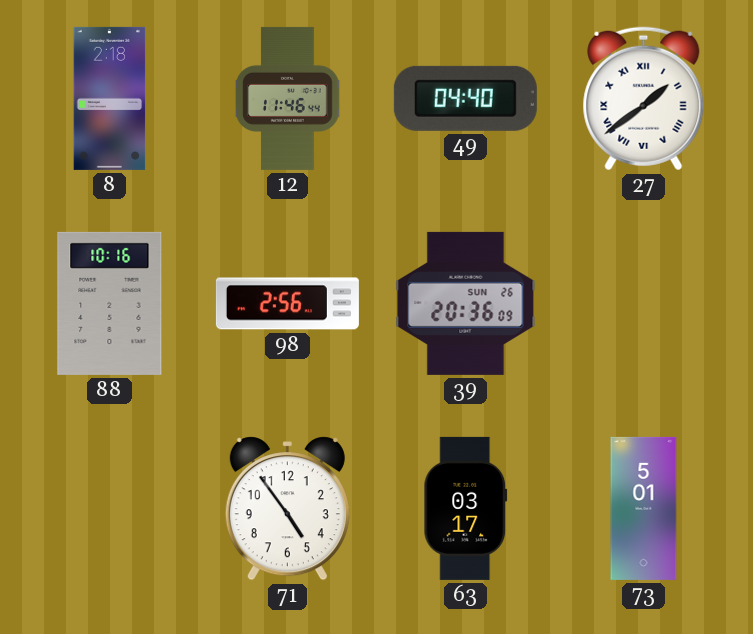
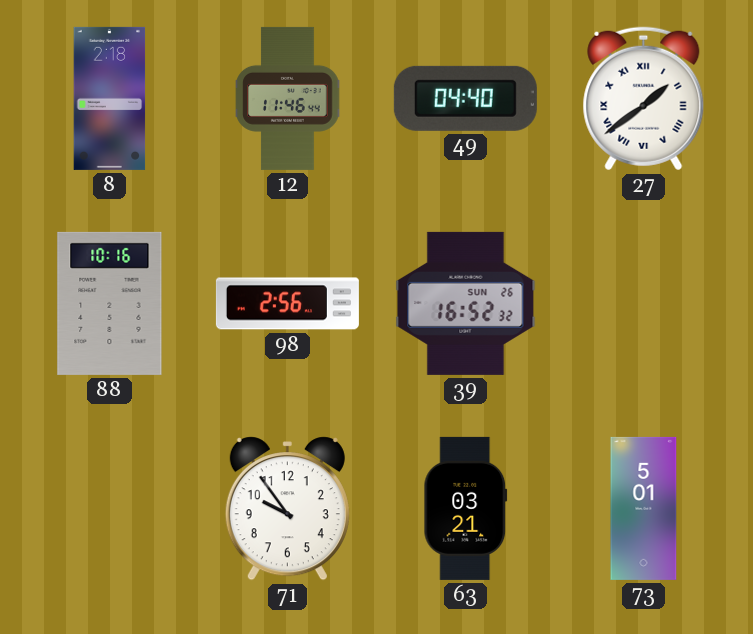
39: 20:36 -> 16:52 (466, 303)
71: 4:54 -> 9:54 (287, 509)
63: 03:17 -> 03:21 (466, 508)
